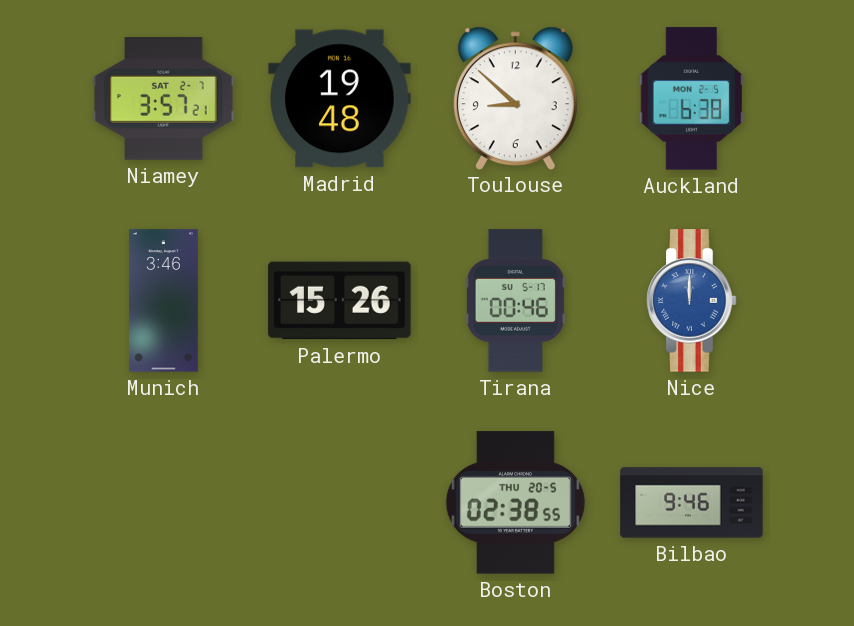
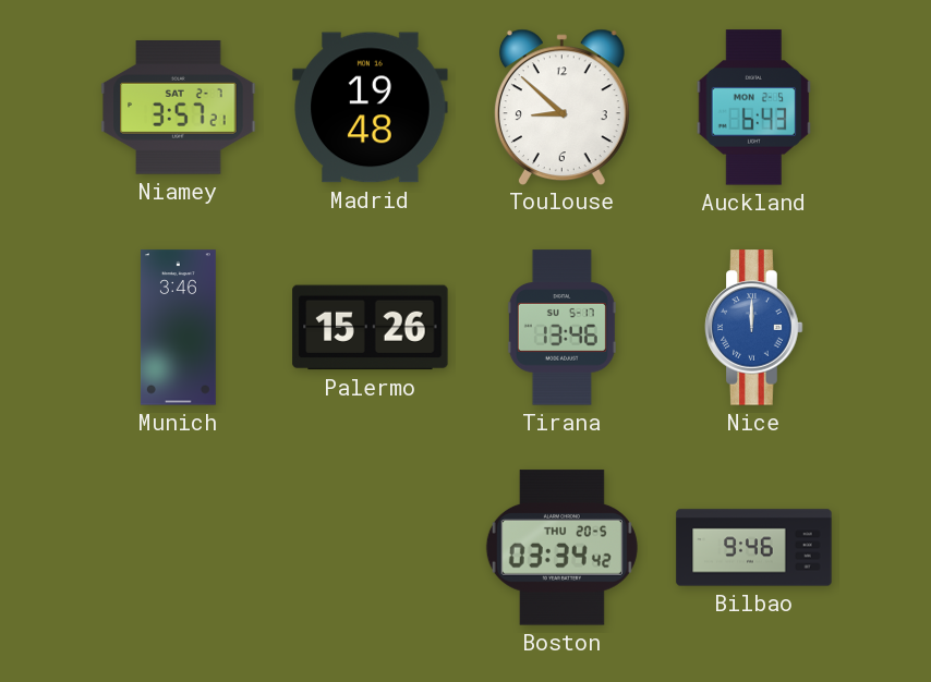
Auckland: 6:38 -> 6:43 (754, 108)
Tirana: 00:46 -> 13:46 (561, 328)
Boston: 02:38 -> 03:34 (561, 548)
